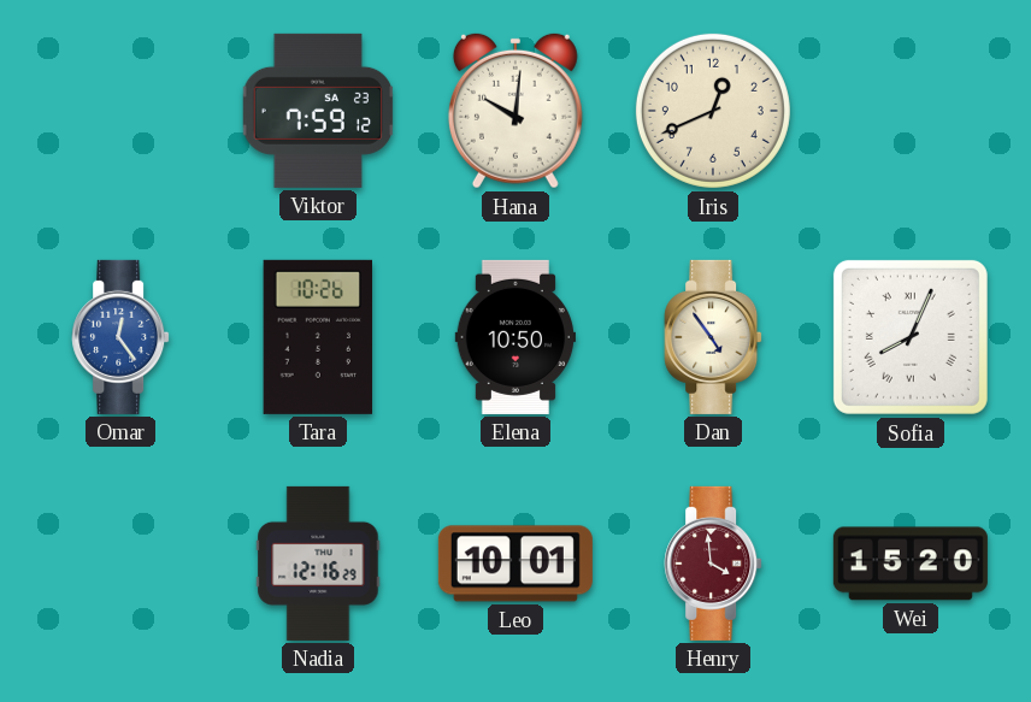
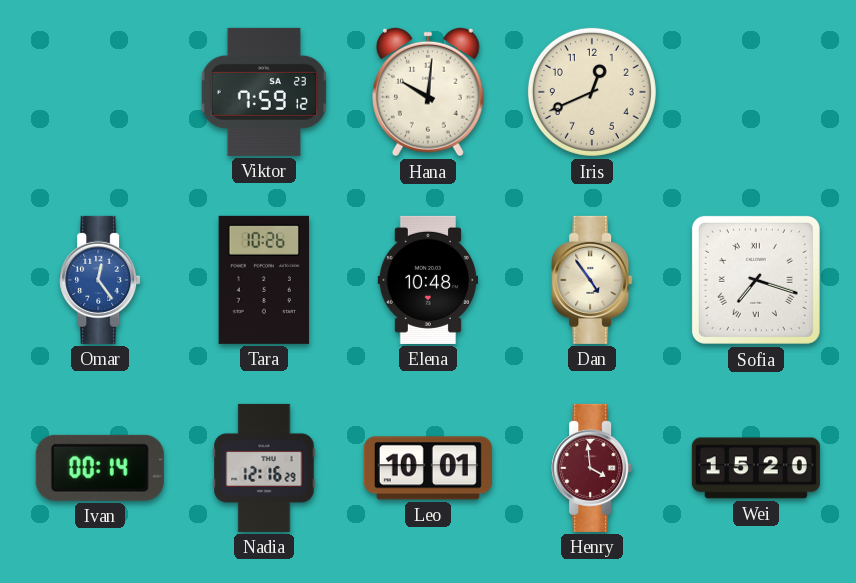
Elena: 10:50 -> 10:48 (427, 280)
Sofia: 8:04 -> 7:18 (756, 280)
Ivan: none -> 00:14 (100, 468)
